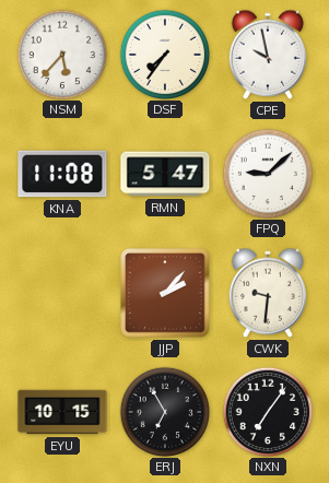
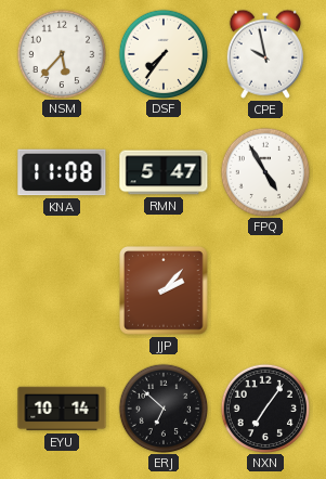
FPQ: 9:08 -> 4:55 (264, 171)
CWK: 9:31 -> none (267, 293)
EYU: 10:15 -> 10:14 (62, 409)
ERJ: 6:55 -> 6:52 (162, 407)
